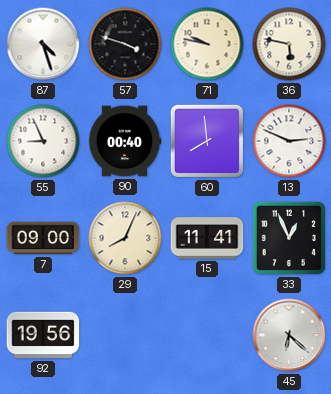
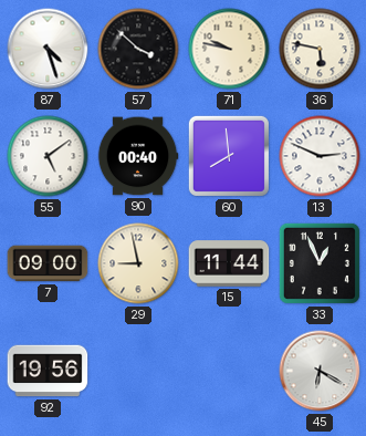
57: 3:48 -> 3:52 (138, 49)
55: 8:56 -> 5:09 (48, 156)
29: 8:04 -> 8:58 (138, 263)
15: 11:41 -> 11:44 (229, 263)
45: 6:22 -> 6:20 (320, 371)
